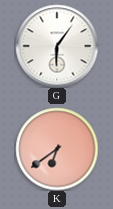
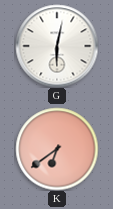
G: 6:06 -> 6:02 (57, 46)
